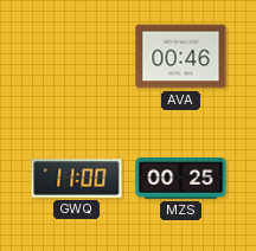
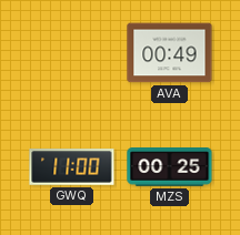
AVA: 00:46 -> 00:49 (170, 53)
